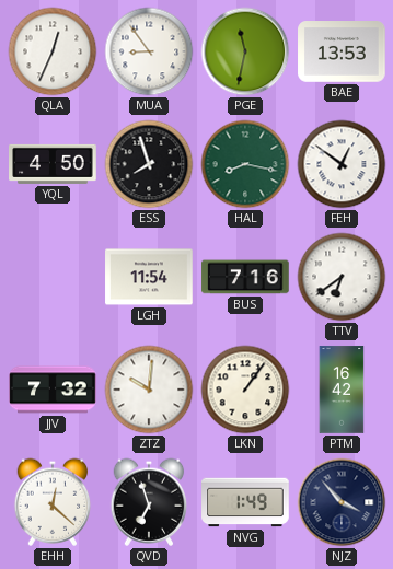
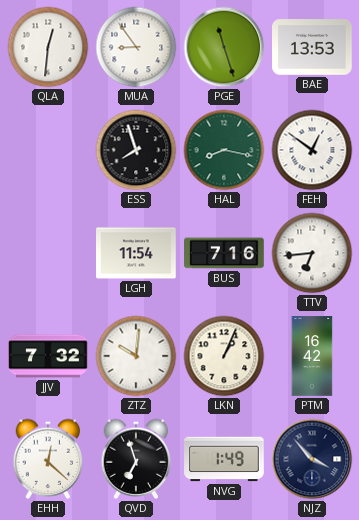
QLA: 12:34 -> 12:31 (48, 47)
PGE: 11:32 -> 11:27 (224, 47)
YQL: 4:50 -> none (53, 164)
TTV: 6:39 -> 6:44 (312, 253)
LKN: 1:06 -> 1:04 (224, 356)
